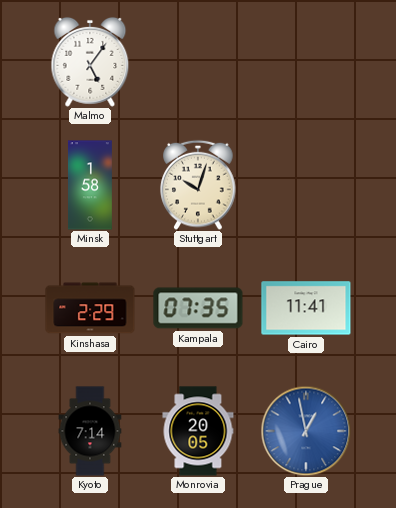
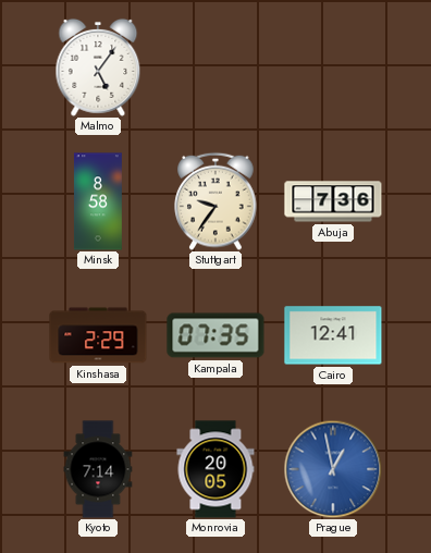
Minsk: 1:58 -> 8:58 (98, 201)
Stuttgart: 10:03 -> 9:36 (215, 201)
Abuja: none -> 7:36 (333, 201)
Cairo: 11:41 -> 12:41 (333, 335)
